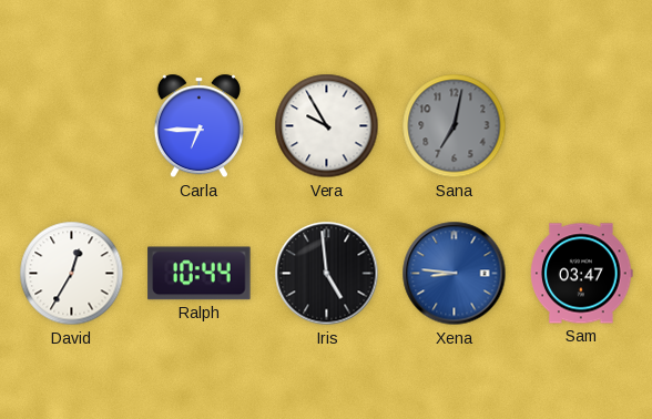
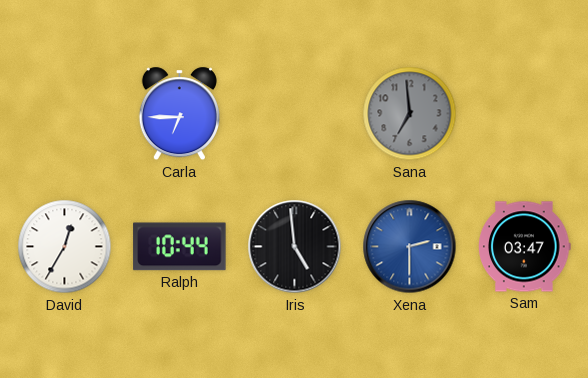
Vera: 9:55 -> none (327, 126)
Sana: 7:02 -> 6:59 (410, 114)
Xena: 8:46 -> 2:30 (410, 247)
